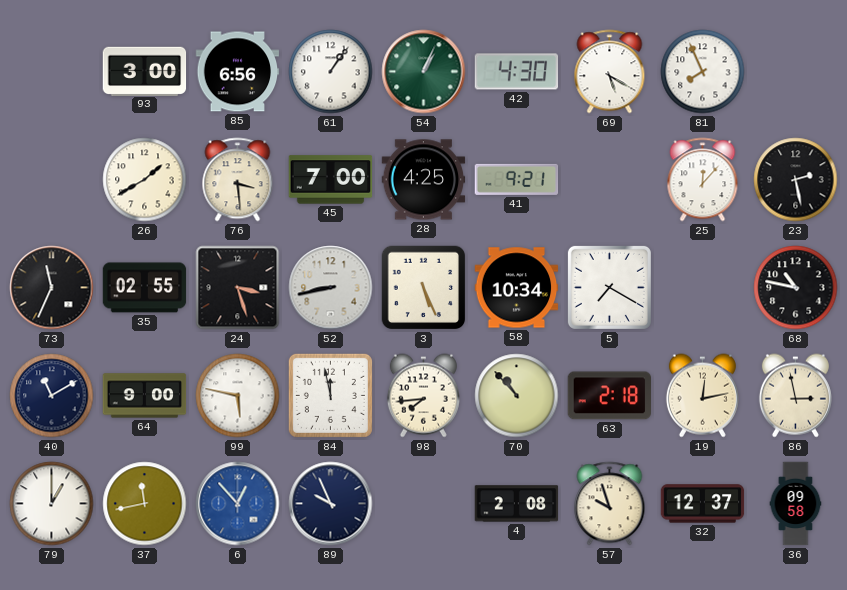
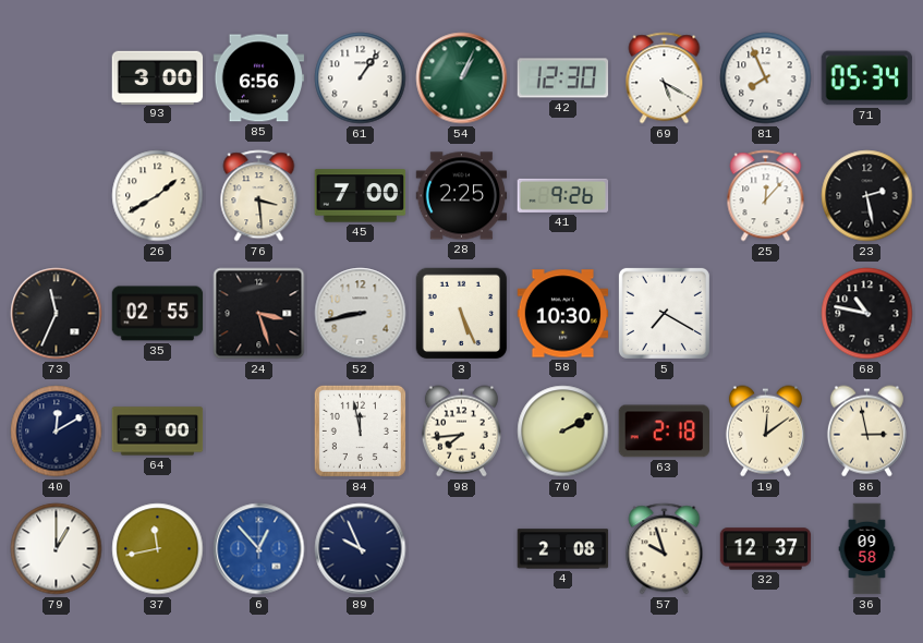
42: 4:30 -> 12:30 (563, 78)
71: none -> 05:34 (867, 78)
28: 4:25 -> 2:25 (462, 196)
41: 9:21 -> 9:26 (563, 195)
58: 10:34 -> 10:30 (563, 314)
40: 11:10 -> 12:10 (57, 432)
99: 5:47 -> none (238, 396)
70: 10:53 -> 2:10 (563, 432)
19: 12:13 -> 12:09 (765, 432)
